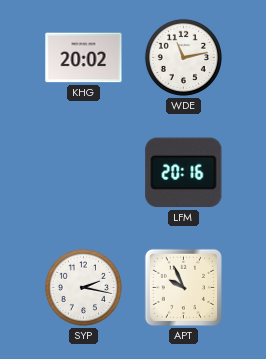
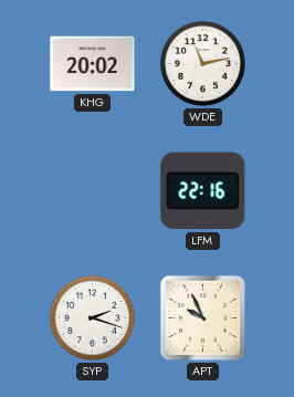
LFM: 20:16 -> 22:16 (203, 191)
SYP: 2:17 -> 2:18 (92, 317)
